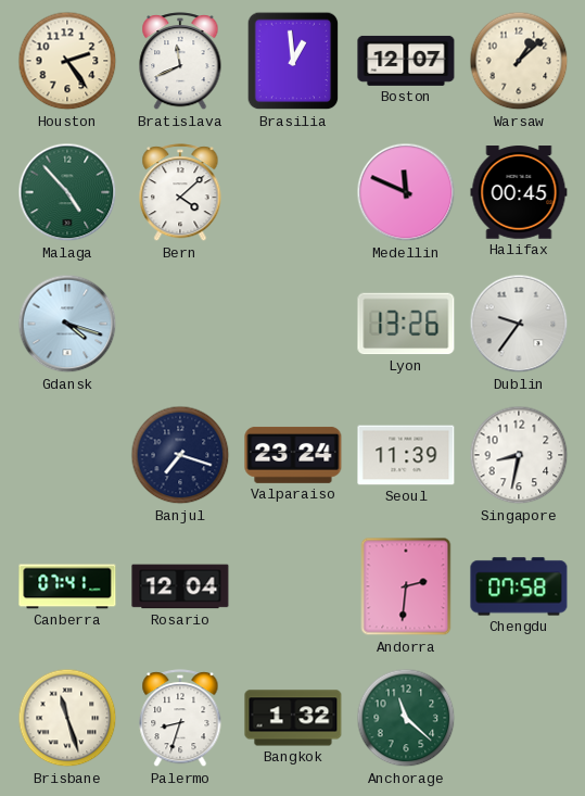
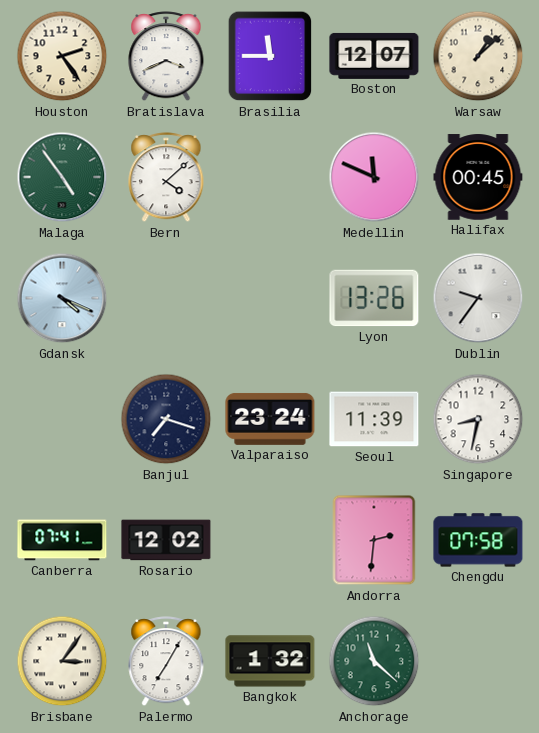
Bratislava: 11:41 -> 3:41 (166, 57)
Brasilia: 12:59 -> 11:45 (270, 56)
Malaga: 4:53 -> 4:54 (62, 177)
Gdansk: 4:18 -> 4:19 (62, 298)
Rosario: 12:04 -> 12:02 (166, 540)
Brisbane: 11:27 -> 3:06 (62, 661)
Palermo: 8:33 -> 7:05 (166, 662)
